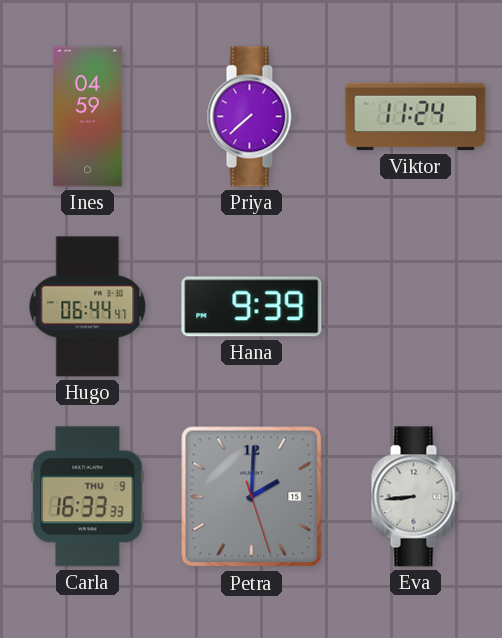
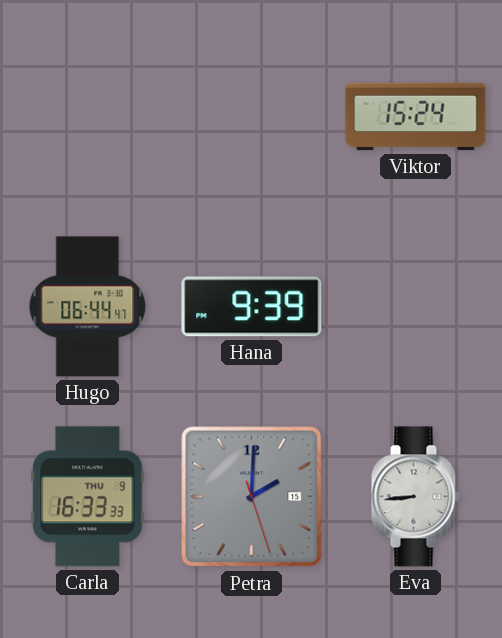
Ines: 04:59 -> none (87, 117)
Priya: 7:38 -> none (251, 117)
Viktor: 11:24 -> 15:24 (416, 117)
